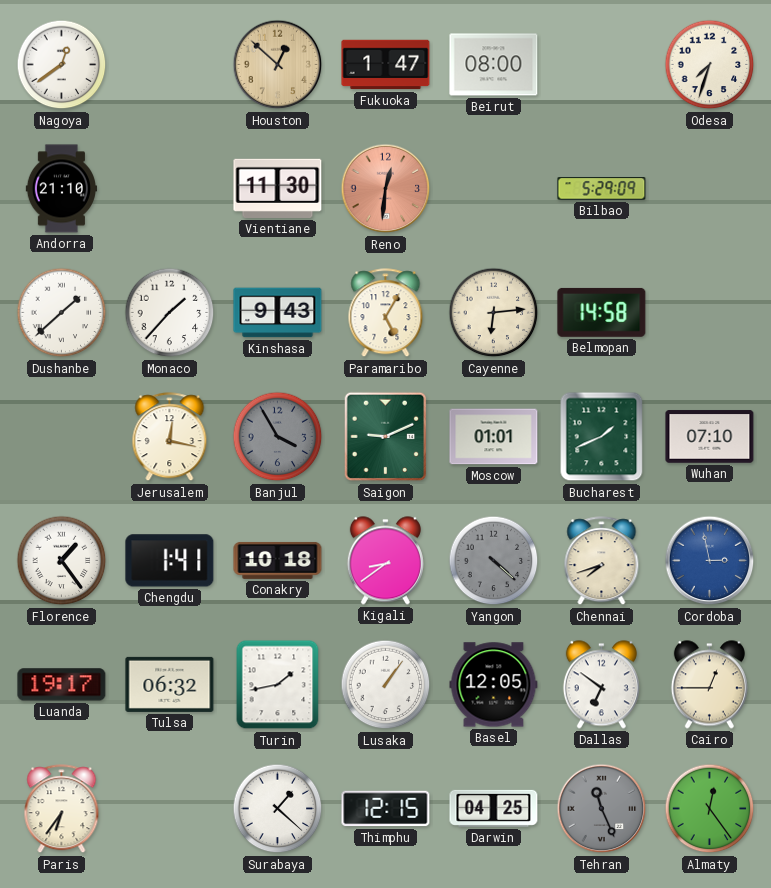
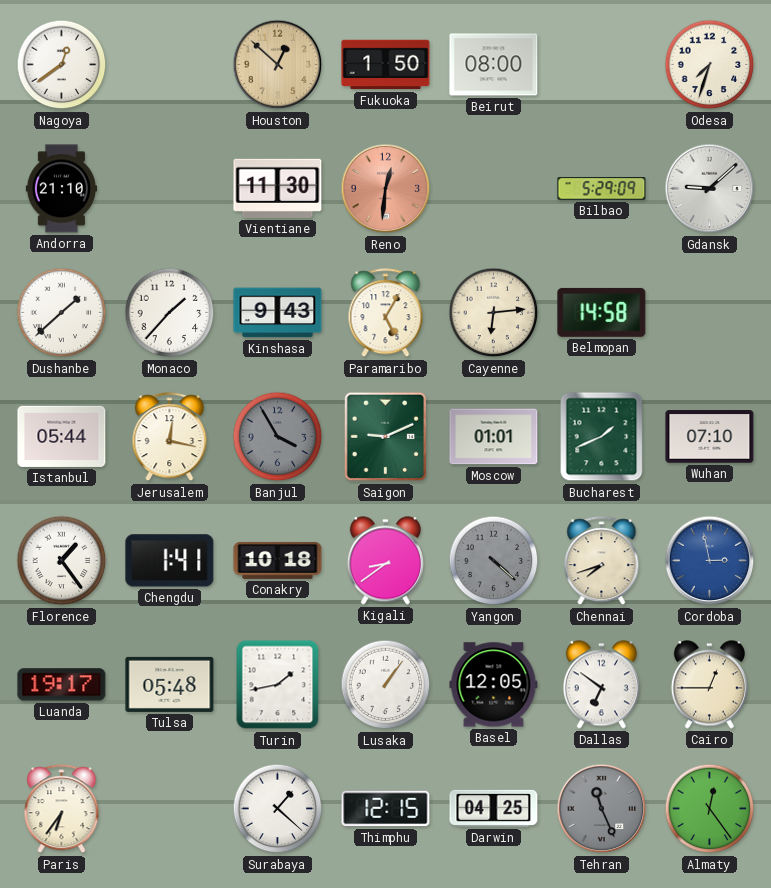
Fukuoka: 1:47 -> 1:50 (386, 65)
Gdansk: none -> 9:08 (710, 189)
Istanbul: none -> 05:44 (62, 436)
Tulsa: 06:32 -> 05:48 (170, 684)
